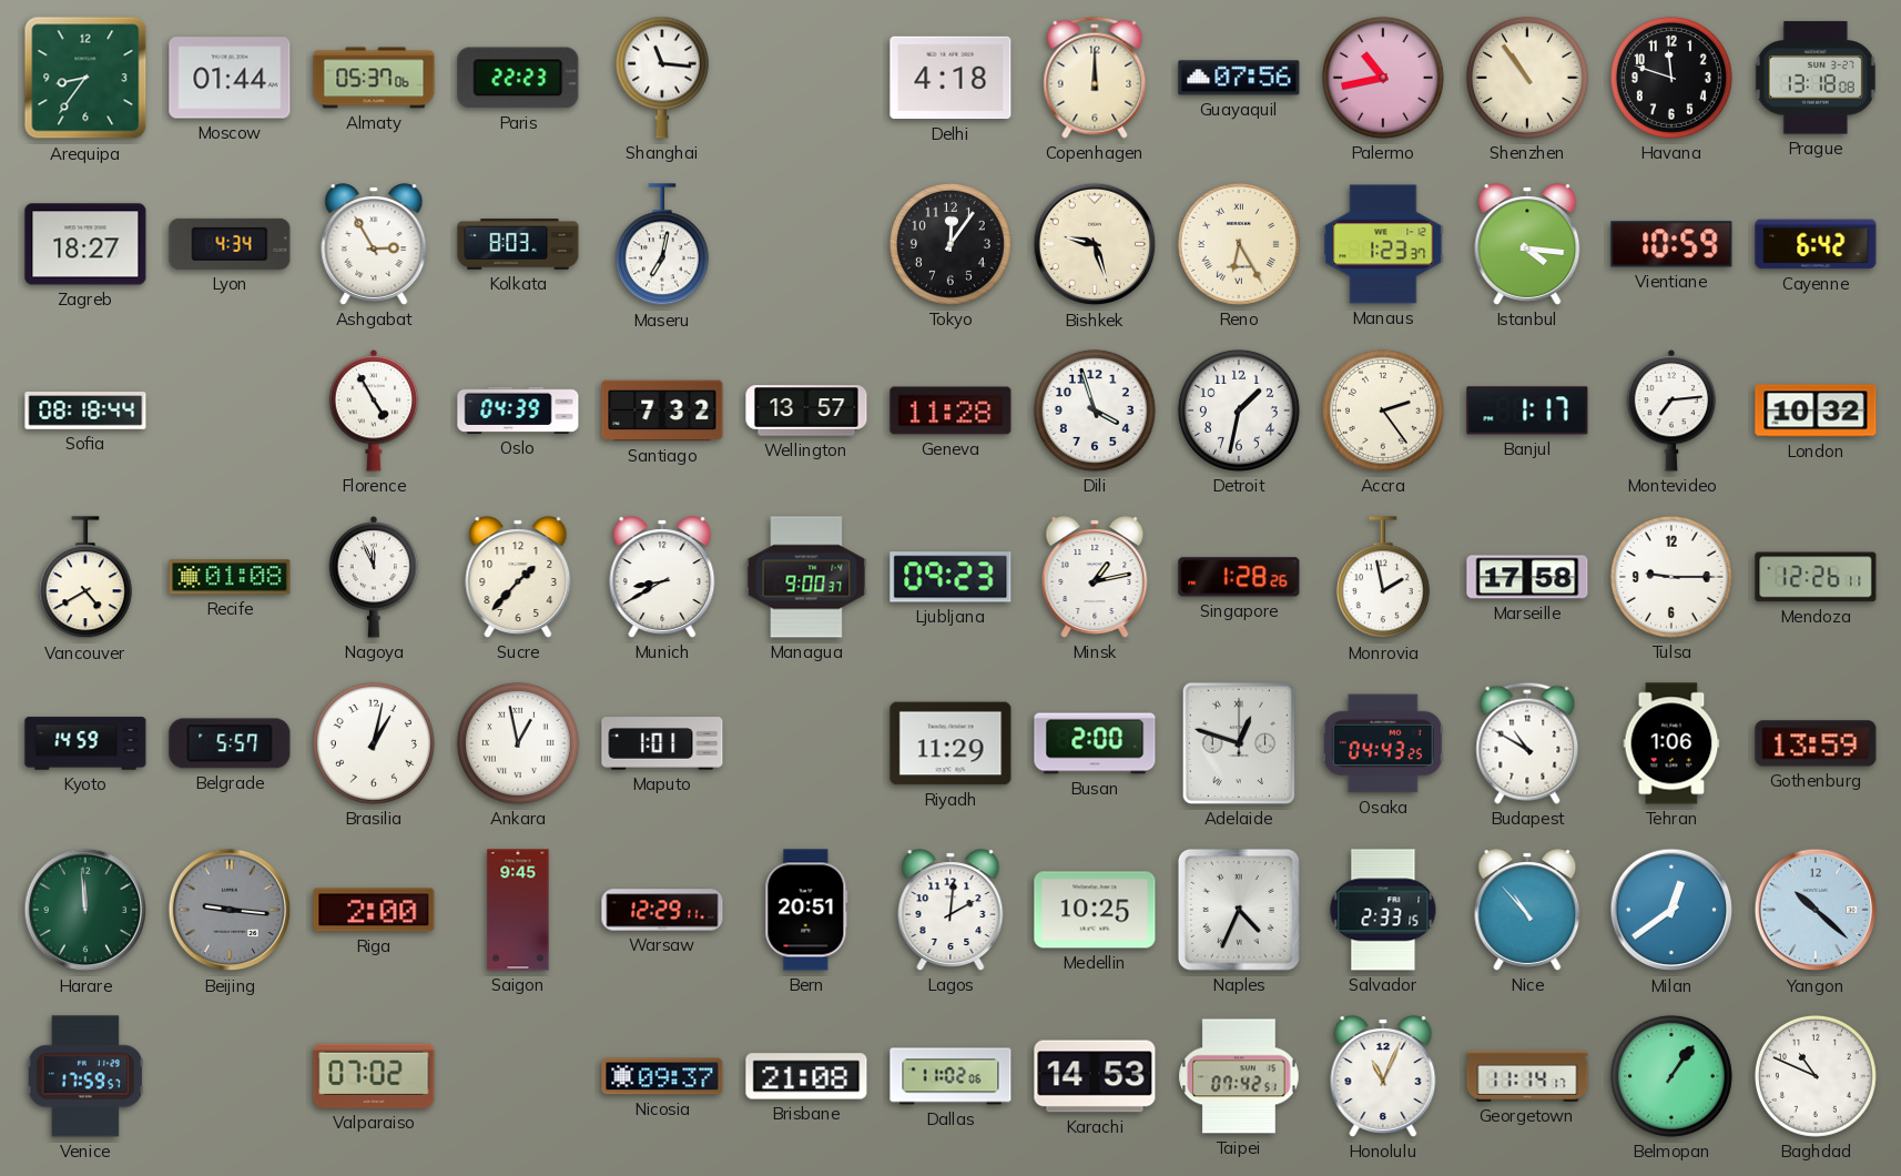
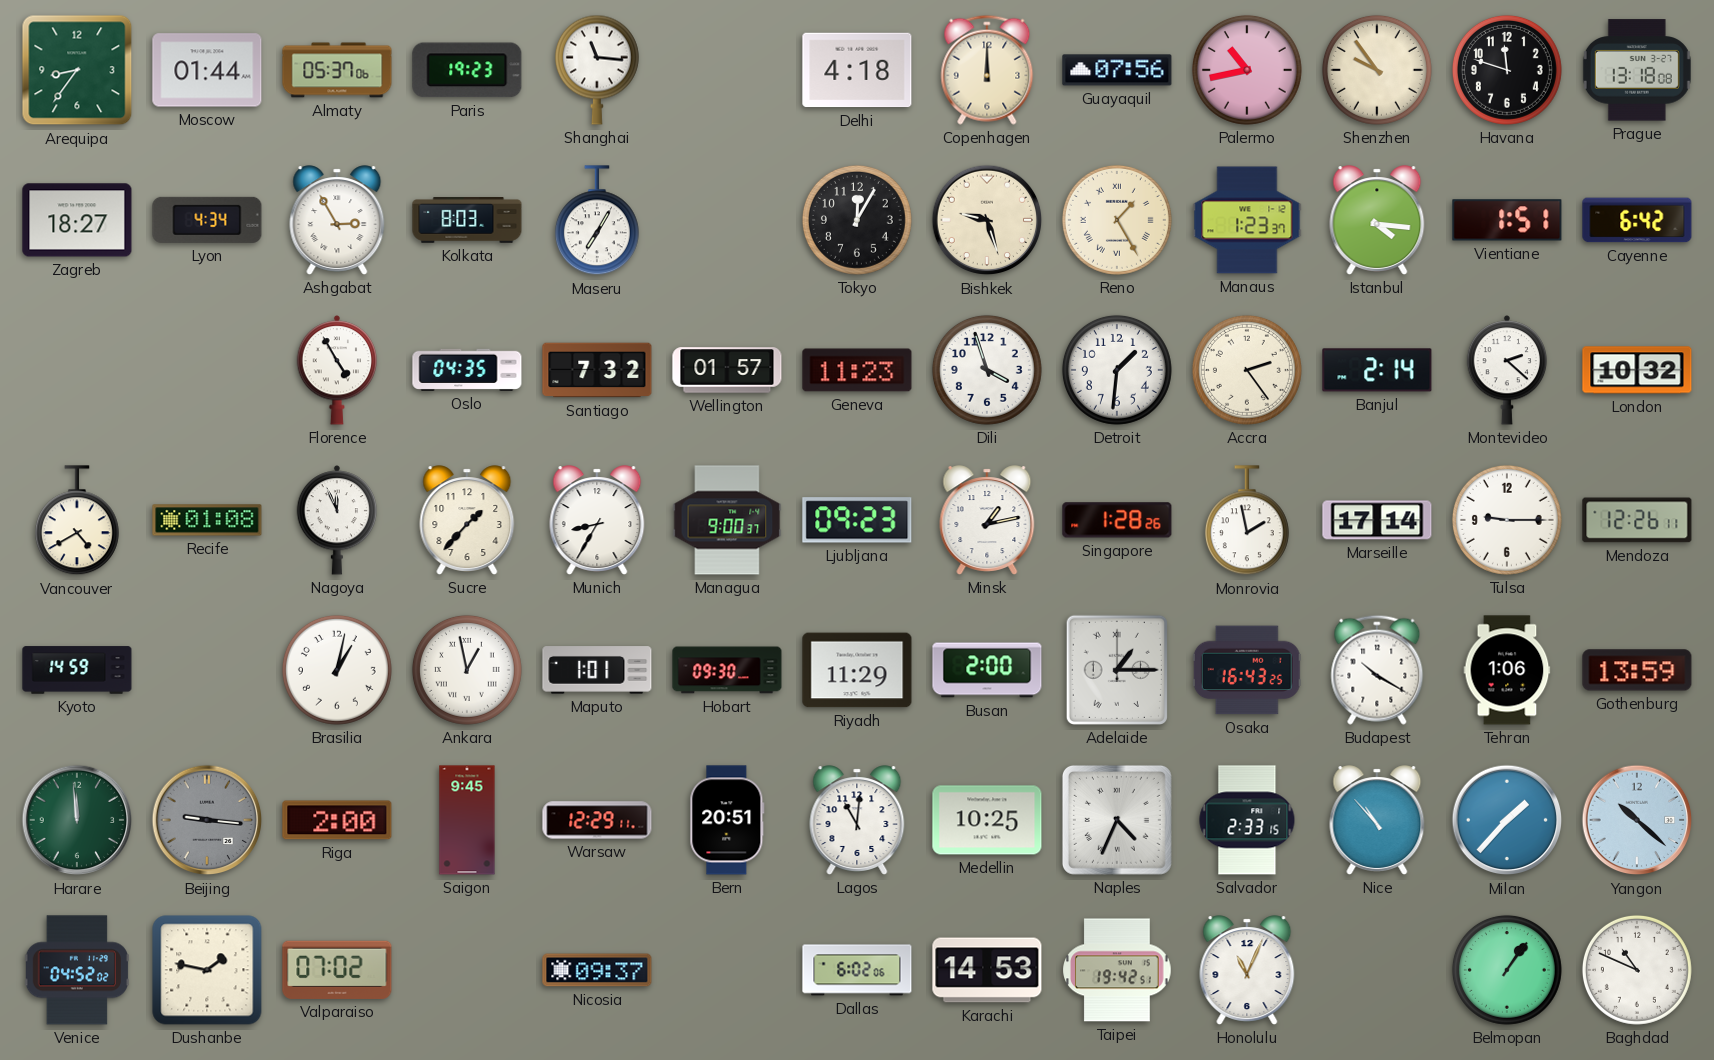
Paris: 22:23 -> 19:23 (467, 70)
Shenzhen: 10:54 -> 9:54 (1377, 70)
Maseru: 7:02 -> 7:05 (597, 221)
Tokyo: 12:06 -> 12:05 (857, 220)
Reno: 6:25 -> 1:25 (1117, 220)
Vientiane: 10:59 -> 1:51 (1507, 220)
Sofia: 08:18 -> none (85, 410)
Oslo: 04:39 -> 04:35 (467, 370)
Wellington: 13:57 -> 01:57 (727, 370)
Geneva: 11:28 -> 11:23 (857, 370)
Detroit: 1:32 -> 1:31 (1117, 370)
Banjul: 1:17 -> 2:14 (1377, 370)
Montevideo: 7:14 -> 2:22 (1507, 370)
Munich: 8:40 -> 8:35 (597, 520)
Marseille: 17:58 -> 17:14 (1377, 520)
Belgrade: 5:57 -> none (230, 743)
Hobart: none -> 09:30 (727, 670)
Adelaide: 12:48 -> 1:15 (1117, 670)
Osaka: 04:43 -> 16:43 (1247, 670)
Budapest: 10:50 -> 10:20 (1377, 670)
Lagos: 2:01 -> 11:01 (857, 820)
Milan: 12:39 -> 1:37 (1507, 820)
Venice: 17:59 -> 04:52 (77, 970)
Dushanbe: none -> 1:47 (207, 970)
Brisbane: 21:08 -> none (806, 1076)
Dallas: 11:02 -> 6:02 (857, 970)
Taipei: 07:42 -> 19:42 (1117, 970)
Georgetown: 11:14 -> none (1527, 1076)
